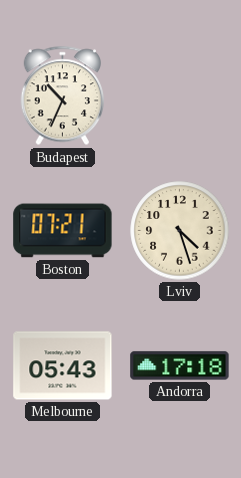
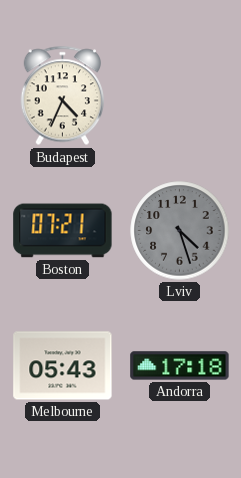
Budapest: 10:34 -> 4:34 (62, 96)
Lviv dial: cream -> grey (180, 231)
